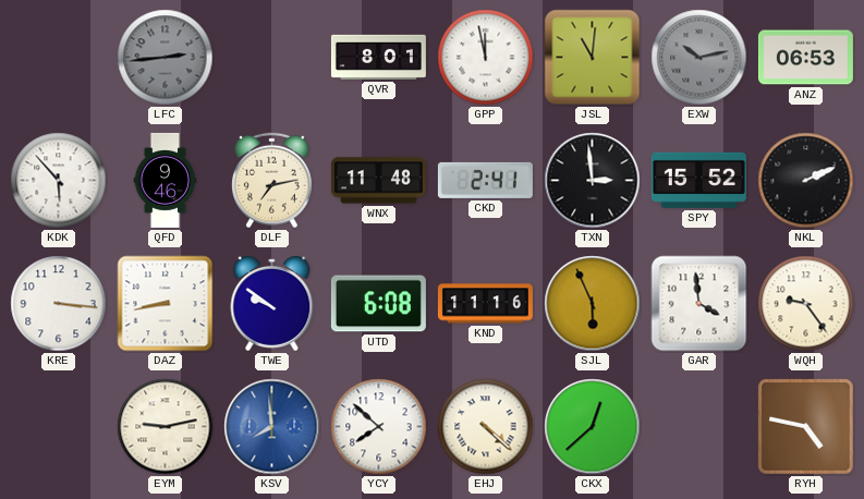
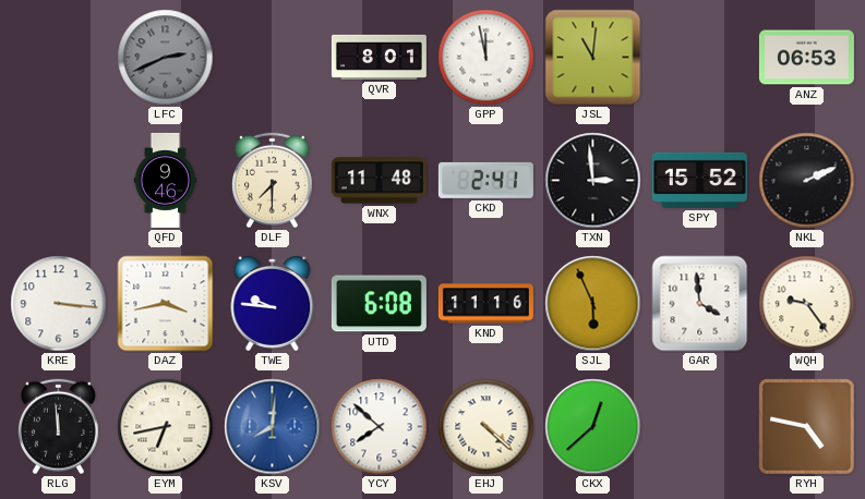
LFC: 2:44 -> 2:41 (166, 58)
EXW: 10:13 -> none (699, 58)
KDK: 5:53 -> none (59, 181)
DLF: 7:13 -> 7:30 (272, 181)
DAZ: 8:43 -> 3:43 (166, 304)
TWE: 9:51 -> 9:46 (273, 304)
RLG: none -> 11:59 (58, 427)
EYM: 9:13 -> 6:43 (166, 427)
KSV: 7:59 -> 8:01 (273, 427)
